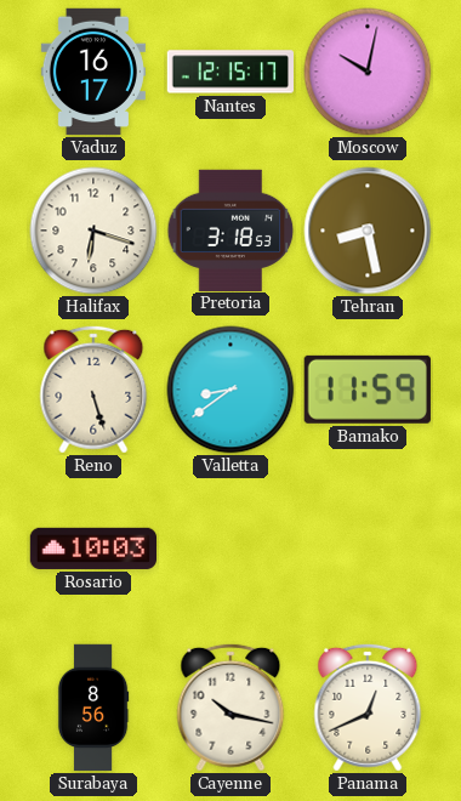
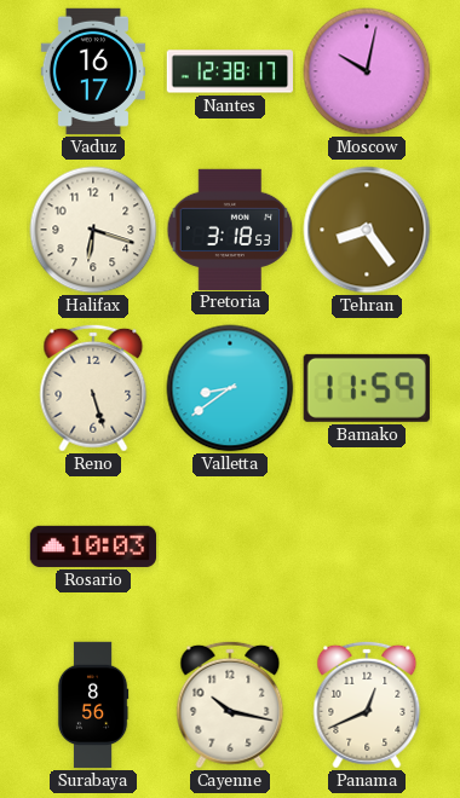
Nantes: 12:15 -> 12:38 (229, 71)
Tehran: 8:28 -> 8:24 (367, 230)
